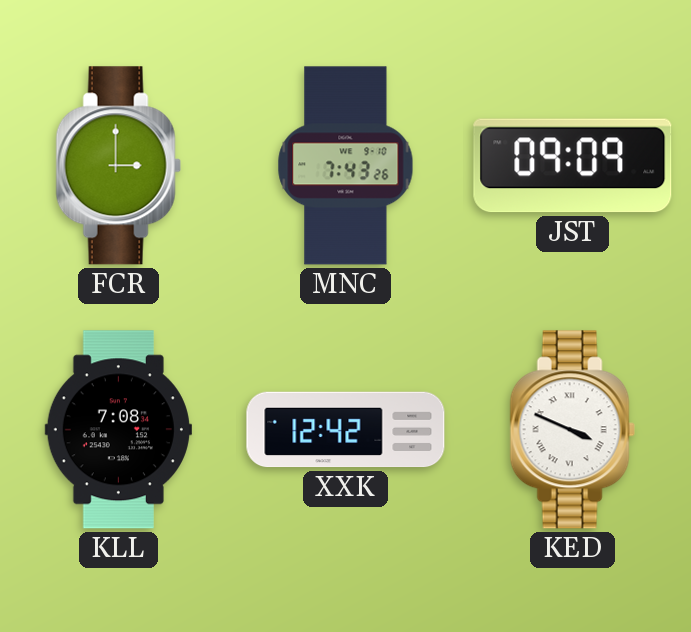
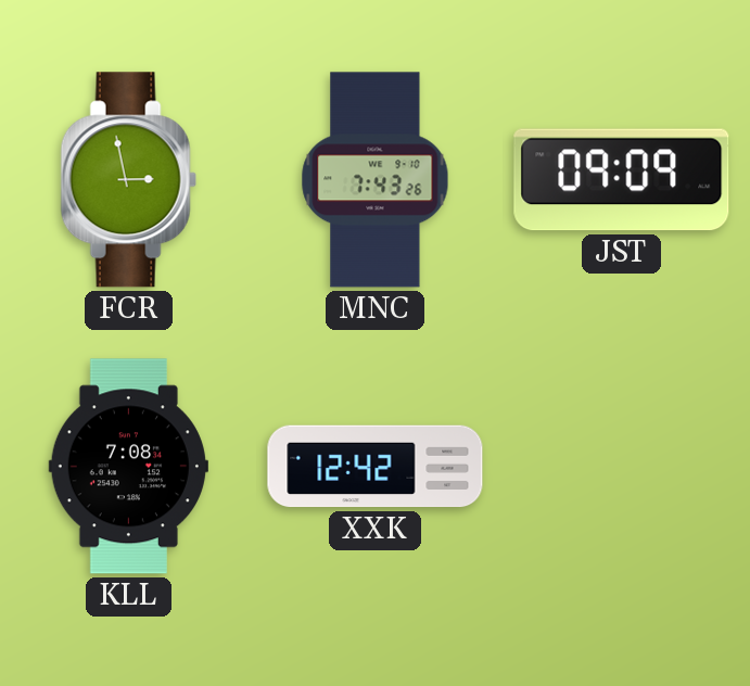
FCR: 3:00 -> 2:58 (128, 180)
KED: 3:49 -> none (572, 430)
